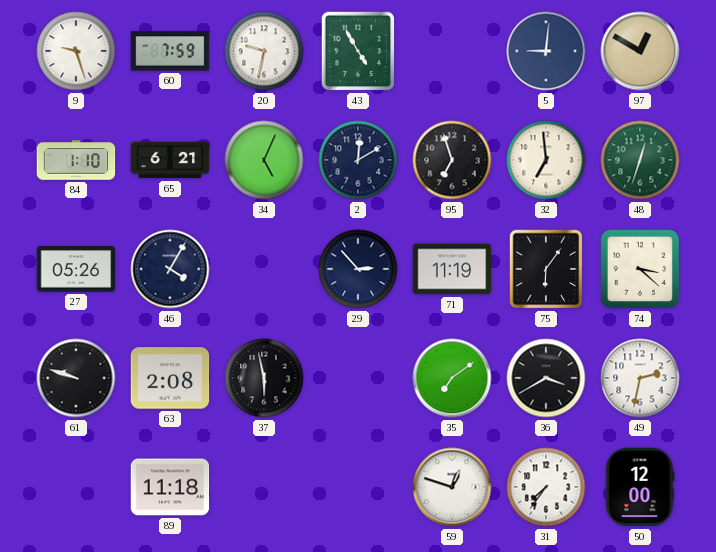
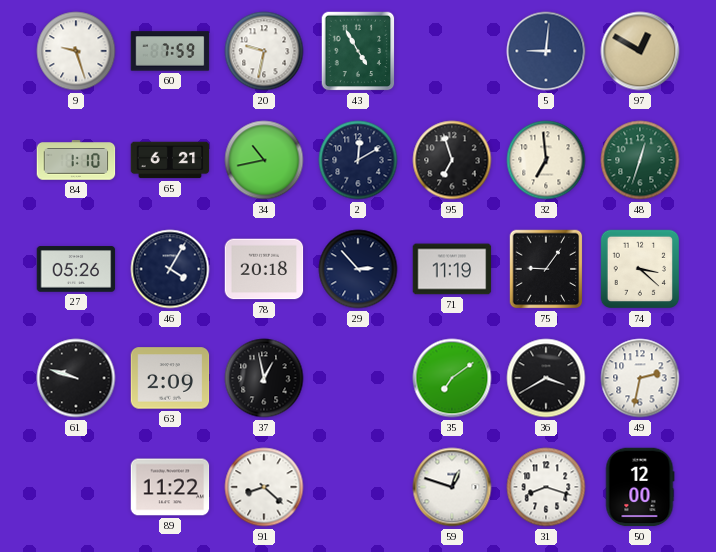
34: 5:04 -> 10:43 (264, 160)
78: none -> 20:18 (264, 269)
75: 6:06 -> 9:06 (546, 269)
63: 2:08 -> 2:09 (170, 378)
37: 5:58 -> 12:58 (264, 378)
89: 11:18 -> 11:22 (170, 487)
91: none -> 8:22 (264, 487)
31: 7:36 -> 8:18 (546, 487)
